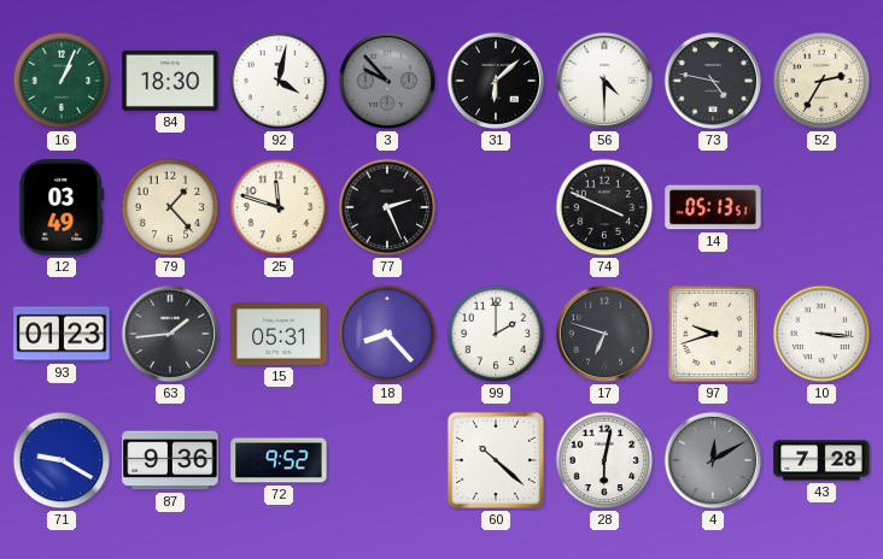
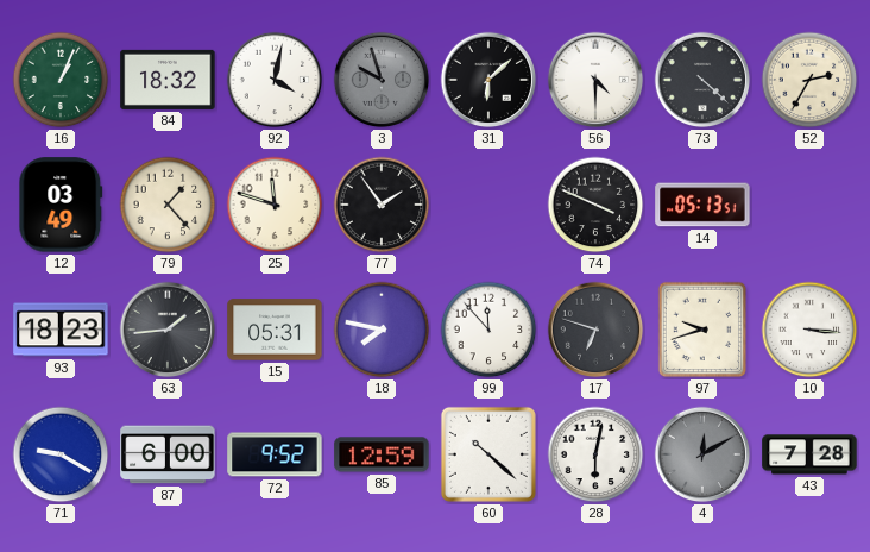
84: 18:30 -> 18:32 (168, 80)
3: 9:53 -> 9:57 (382, 80)
73: 4:47 -> 4:22 (702, 80)
77: 2:26 -> 1:54 (382, 205)
93: 01:23 -> 18:23 (61, 330)
18: 8:23 -> 7:47 (382, 330)
99: 2:00 -> 11:53 (488, 330)
87: 9:36 -> 6:00 (168, 454)
85: none -> 12:59 (382, 454)
